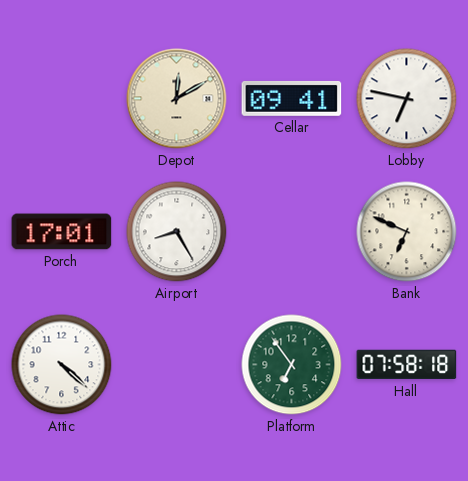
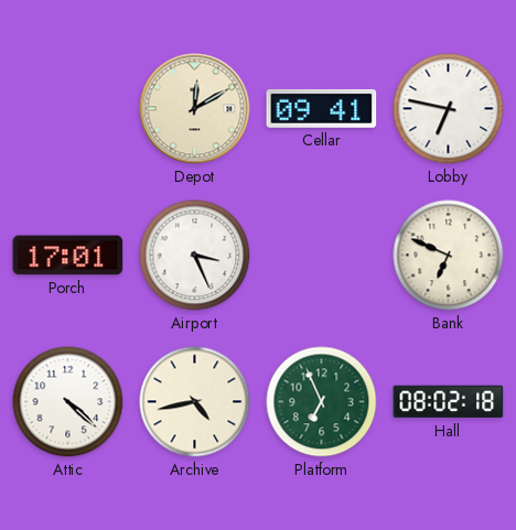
Airport: 8:25 -> 3:26 (195, 256)
Archive: none -> 4:43 (195, 402)
Platform: 6:54 -> 6:56 (322, 402)
Hall: 07:58 -> 08:02 (449, 402)
